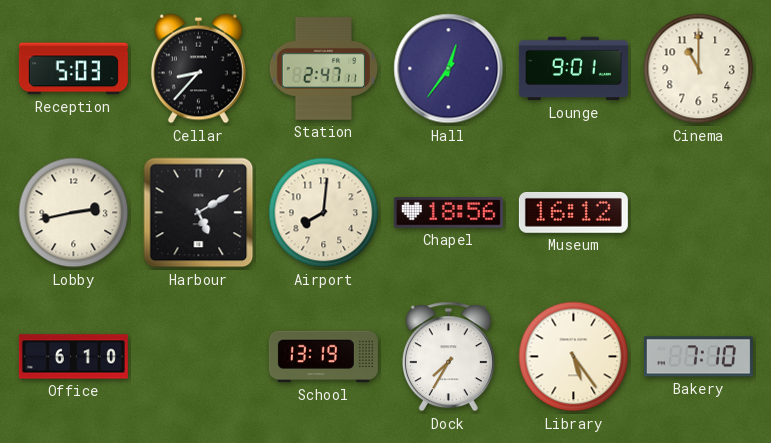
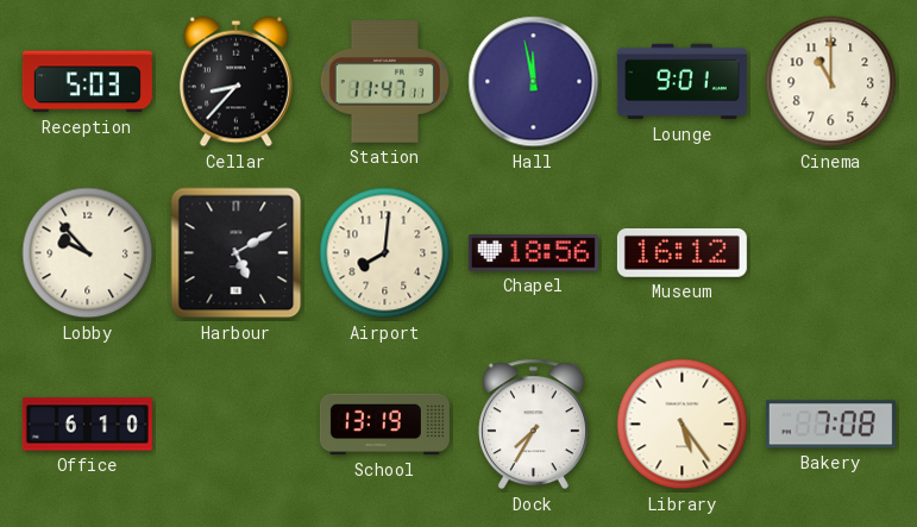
Station: 2:47 -> 11:47 (384, 82)
Hall: 12:36 -> 11:58 (534, 82)
Lobby: 2:43 -> 9:53 (88, 253)
Bakery: 7:10 -> 7:08 (830, 425)
